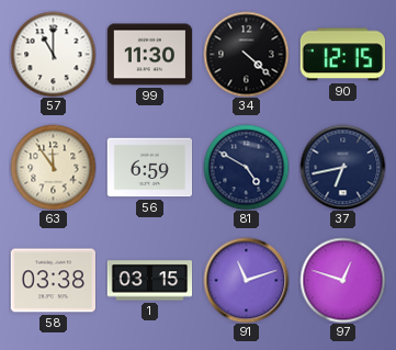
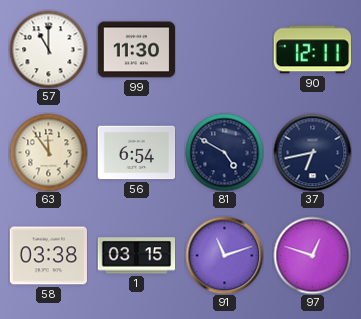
34: 4:22 -> none (246, 54)
90: 12:15 -> 12:11 (312, 50)
56: 6:59 -> 6:54 (136, 153)
